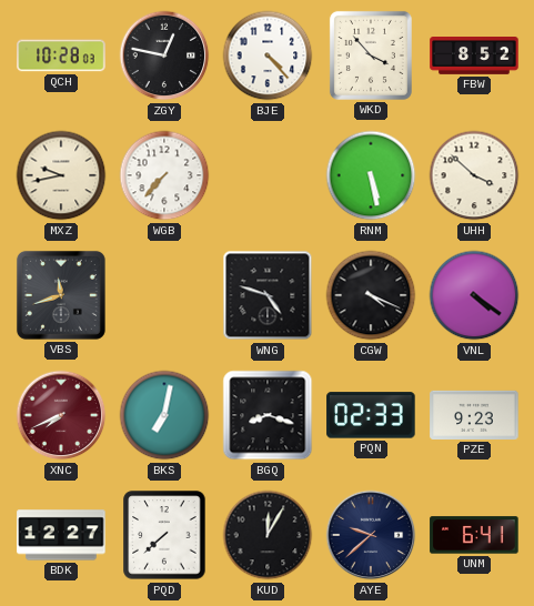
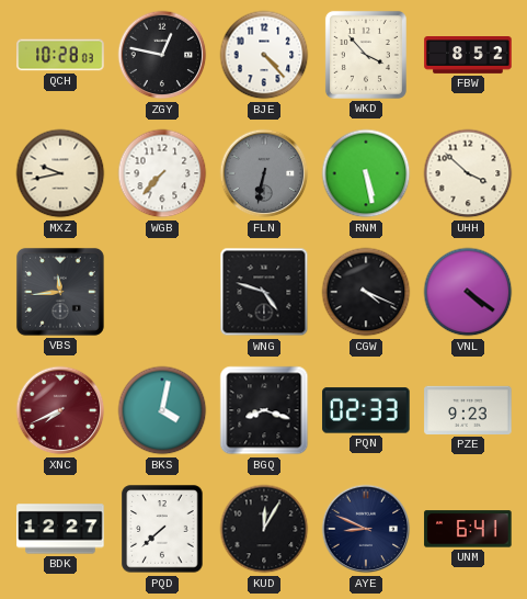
FLN: none -> 6:32 (264, 173)
VBS: 11:42 -> 11:44 (60, 292)
BKS: 7:02 -> 4:02 (162, 410)
AYE: 9:38 -> 8:49 (366, 529)
